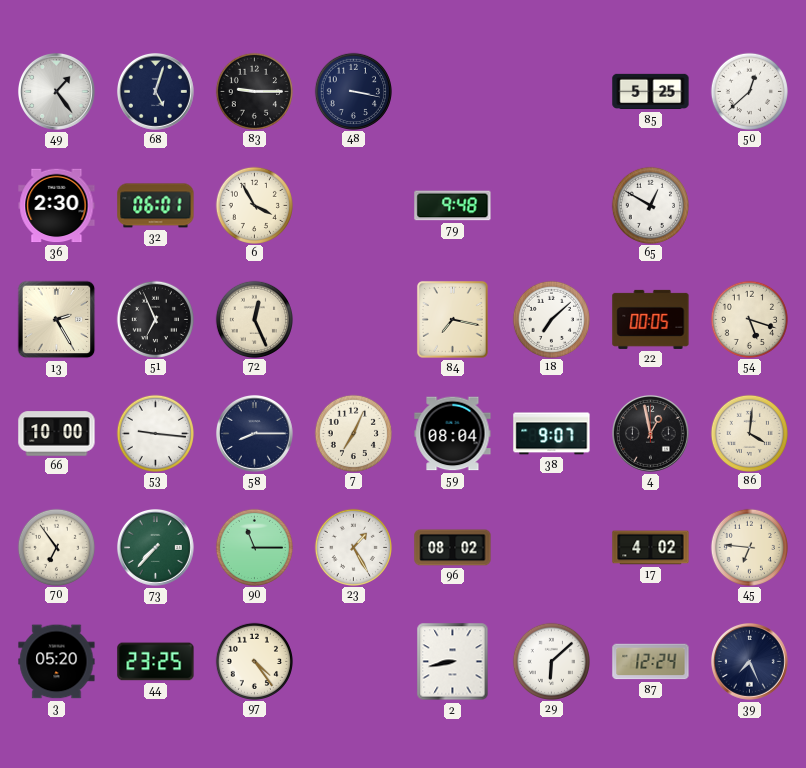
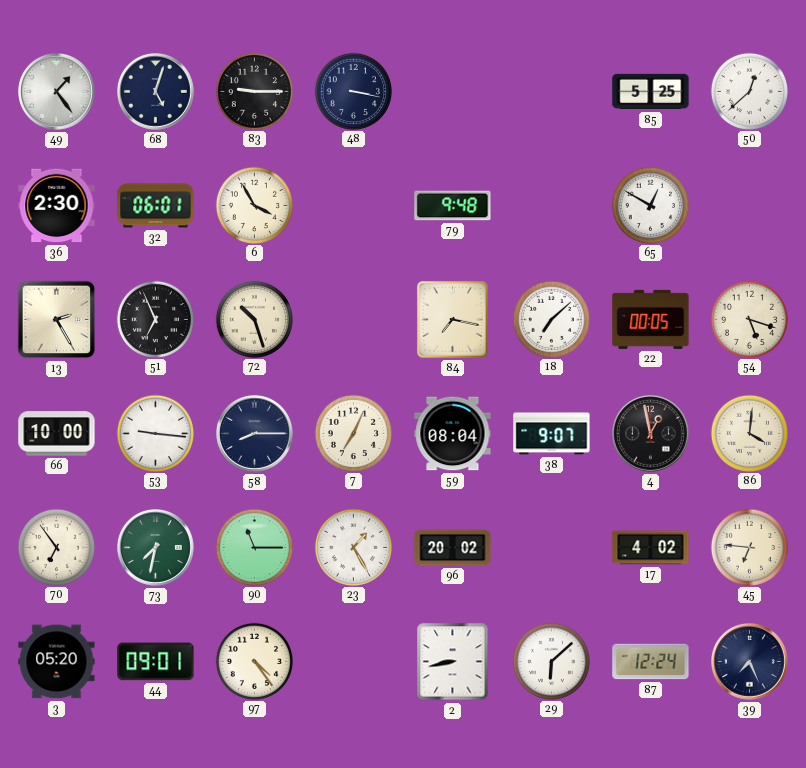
72: 12:26 -> 10:27 (254, 319)
73: 7:37 -> 7:32 (156, 548)
96: 08:02 -> 20:02 (453, 548)
44: 23:25 -> 09:01 (156, 662)
